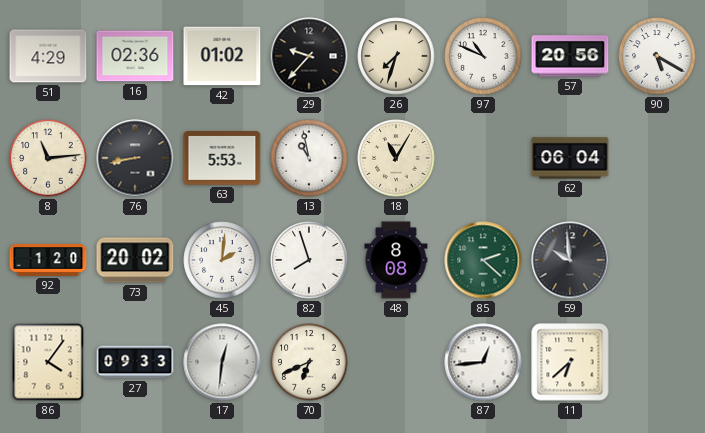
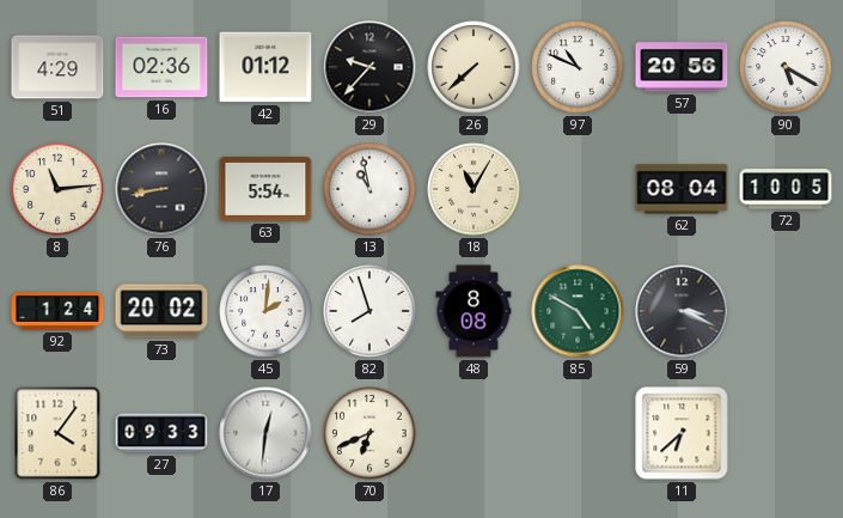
42: 01:02 -> 01:12 (265, 67)
26: 7:33 -> 7:38 (474, 67)
63: 5:53 -> 5:54 (265, 190)
62: 06:04 -> 08:04 (682, 189)
72: none -> 10:05 (786, 189)
92: 1:20 -> 1:24 (57, 312)
85: 2:22 -> 4:50 (578, 311)
59: 9:59 -> 3:19 (682, 311)
87: 12:44 -> none (483, 362)
